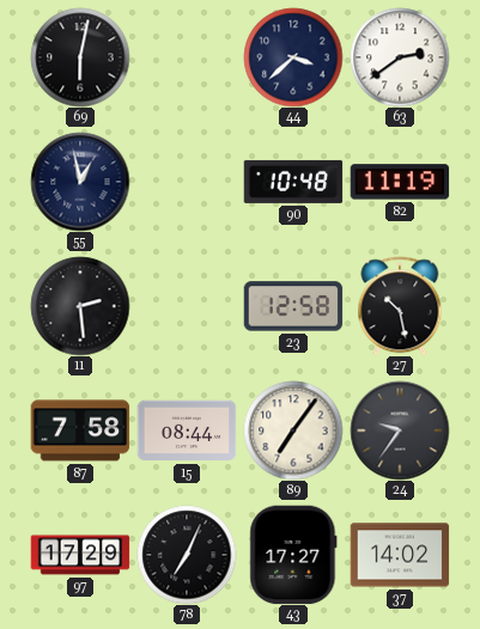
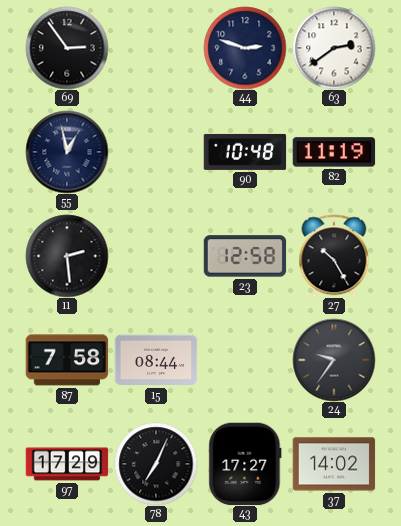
69: 6:02 -> 2:54 (67, 48)
44: 3:38 -> 2:48 (245, 48)
27: 10:28 -> 10:25 (334, 256)
89: 7:06 -> none (293, 430)
